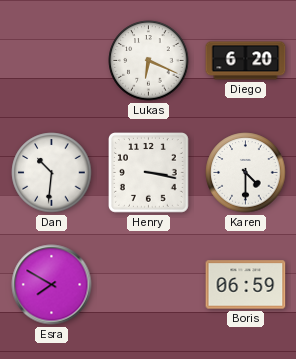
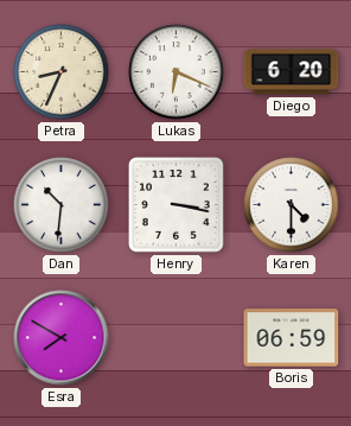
Petra: none -> 8:34 (62, 72)
